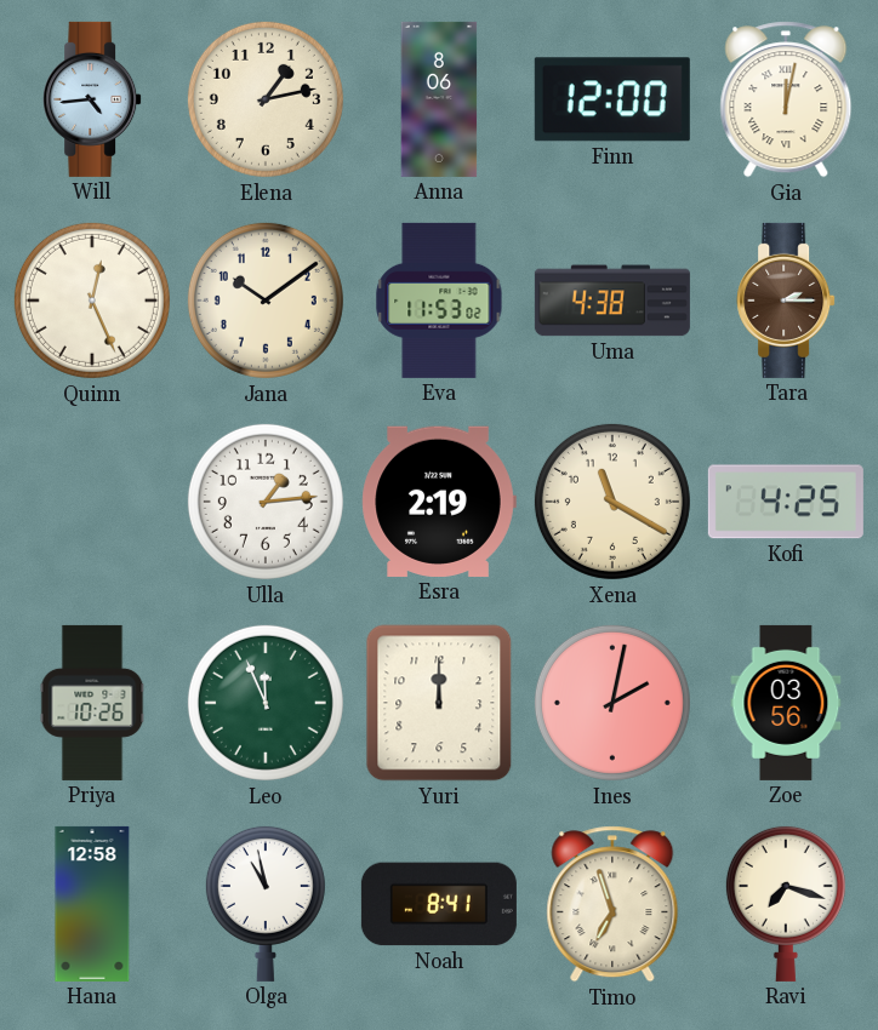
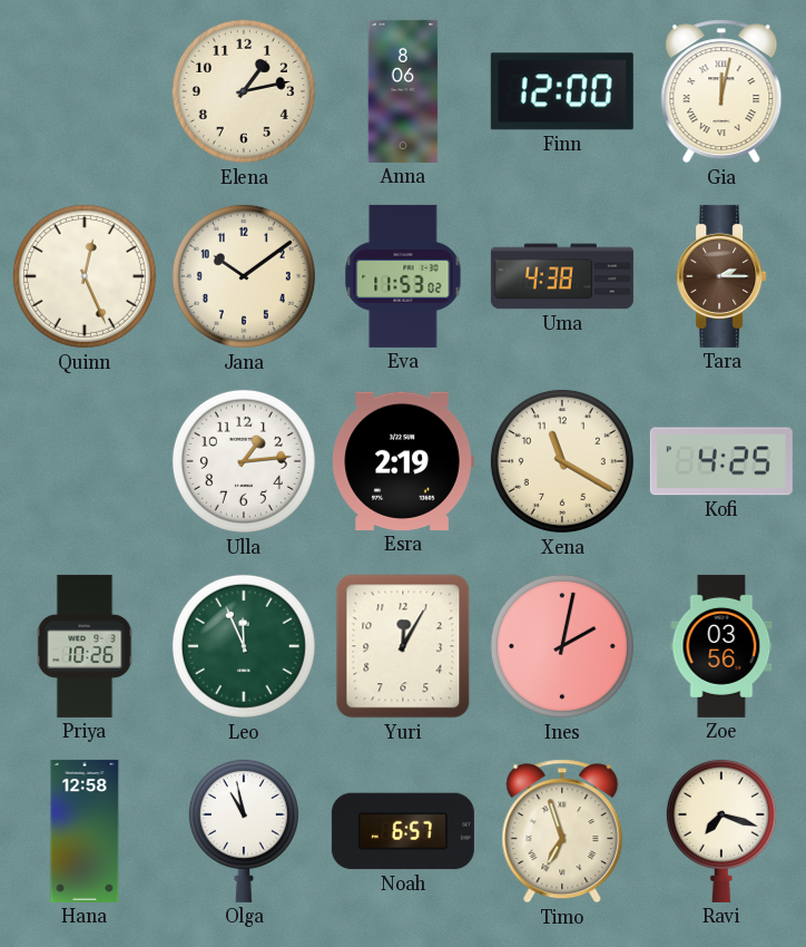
Will: 4:44 -> none (92, 99)
Yuri: 12:00 -> 12:05 (403, 646)
Noah: 8:41 -> 6:57 (403, 831)
